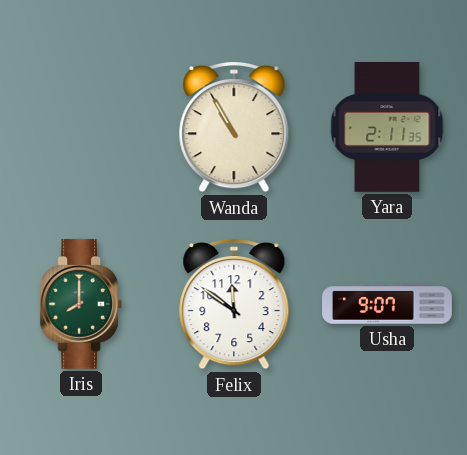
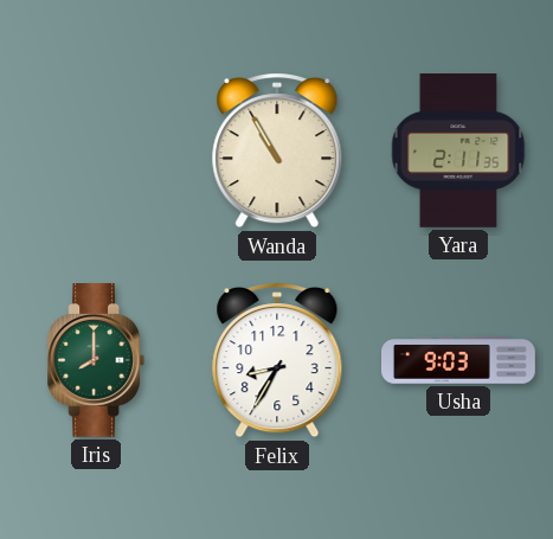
Felix: 11:51 -> 8:35 (277, 361)
Usha: 9:07 -> 9:03 (458, 360)
